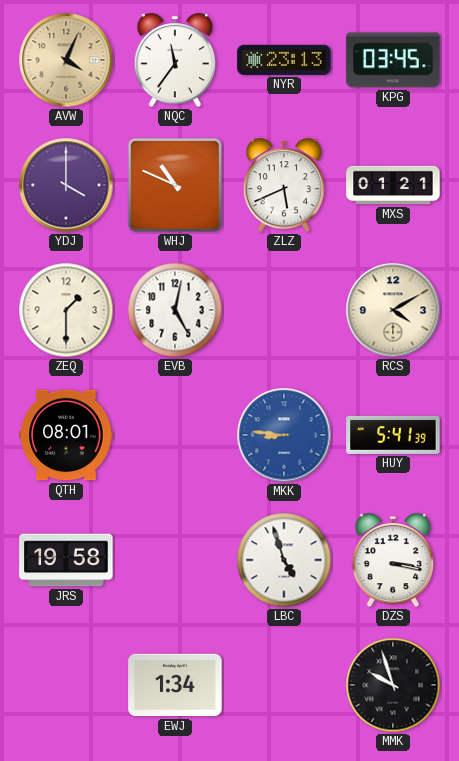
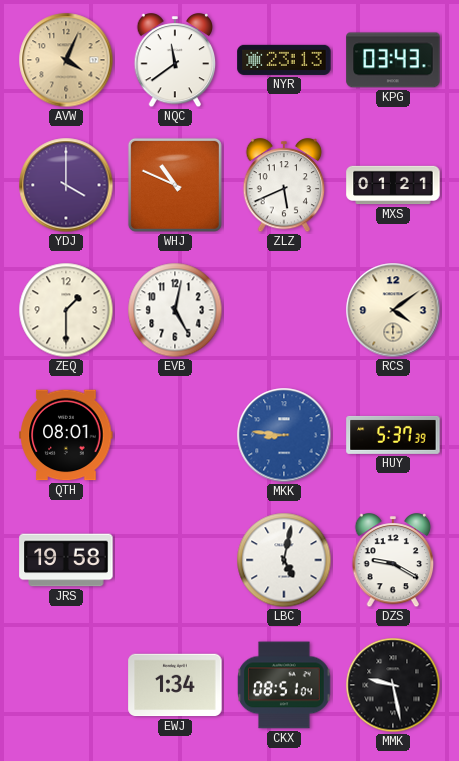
NQC: 11:36 -> 11:39 (175, 61)
KPG: 03:45 -> 03:43 (393, 60)
RCS: 4:10 -> 4:09 (393, 310)
HUY: 5:41 -> 5:37 (393, 435)
LBC: 4:57 -> 5:02 (284, 560)
DZS: 3:17 -> 9:20 (393, 561)
CKX: none -> 08:51 (284, 685)
MMK: 9:57 -> 9:28 (393, 685)
